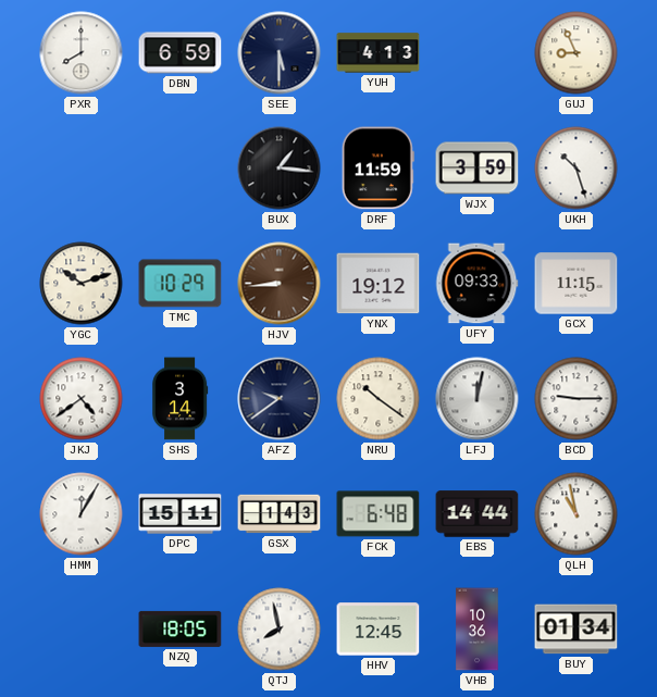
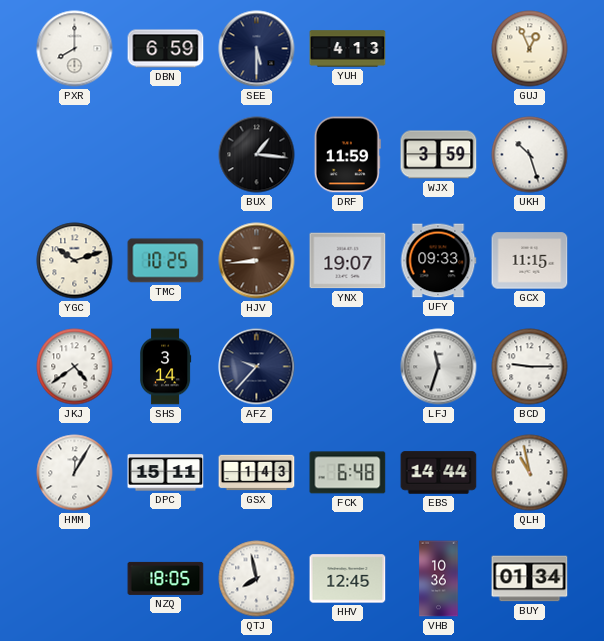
GUJ: 8:56 -> 12:56 (530, 49)
TMC: 10:29 -> 10:25 (166, 261)
YNX: 19:12 -> 19:07 (348, 261)
AFZ: 9:39 -> 9:37 (257, 367)
NRU: 10:21 -> none (379, 399)
LFJ: 12:02 -> 11:33 (439, 367)
